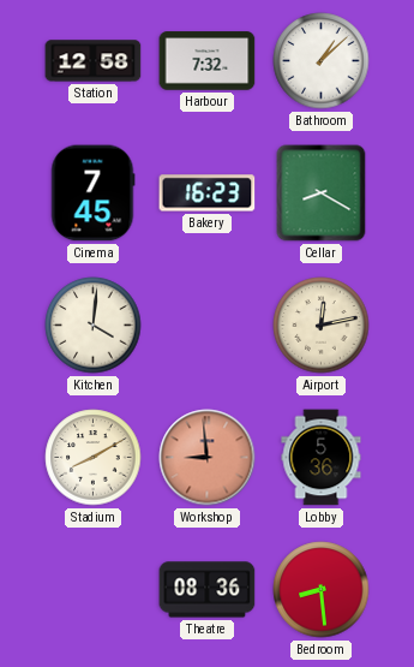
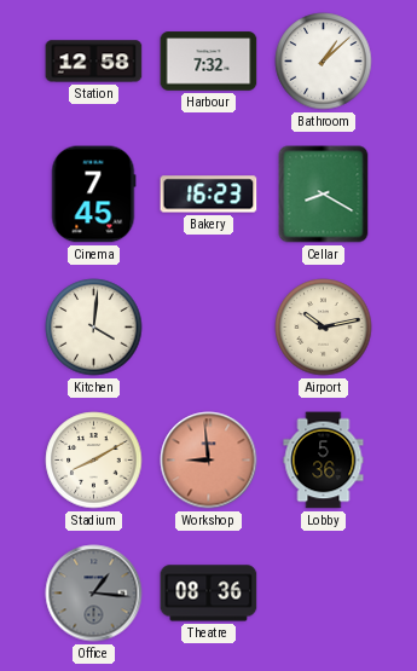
Airport: 12:13 -> 10:13 (324, 328)
Office: none -> 1:16 (94, 594)
Bedroom: 8:29 -> none (322, 590)
